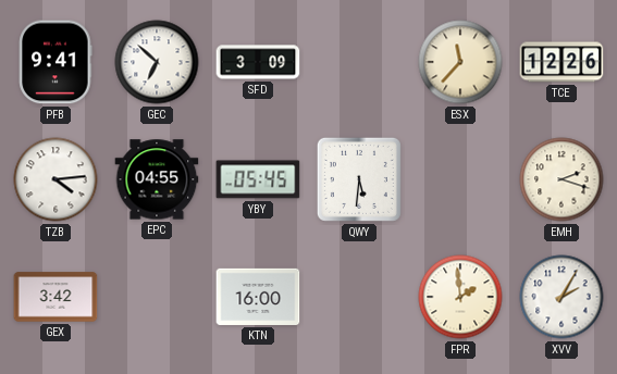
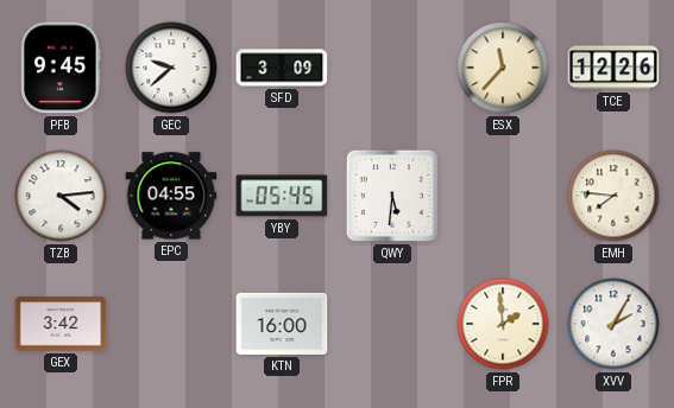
PFB: 9:41 -> 9:45 (61, 68)
GEC: 6:52 -> 9:38 (171, 68)
EMH: 2:18 -> 7:46 (613, 196)
